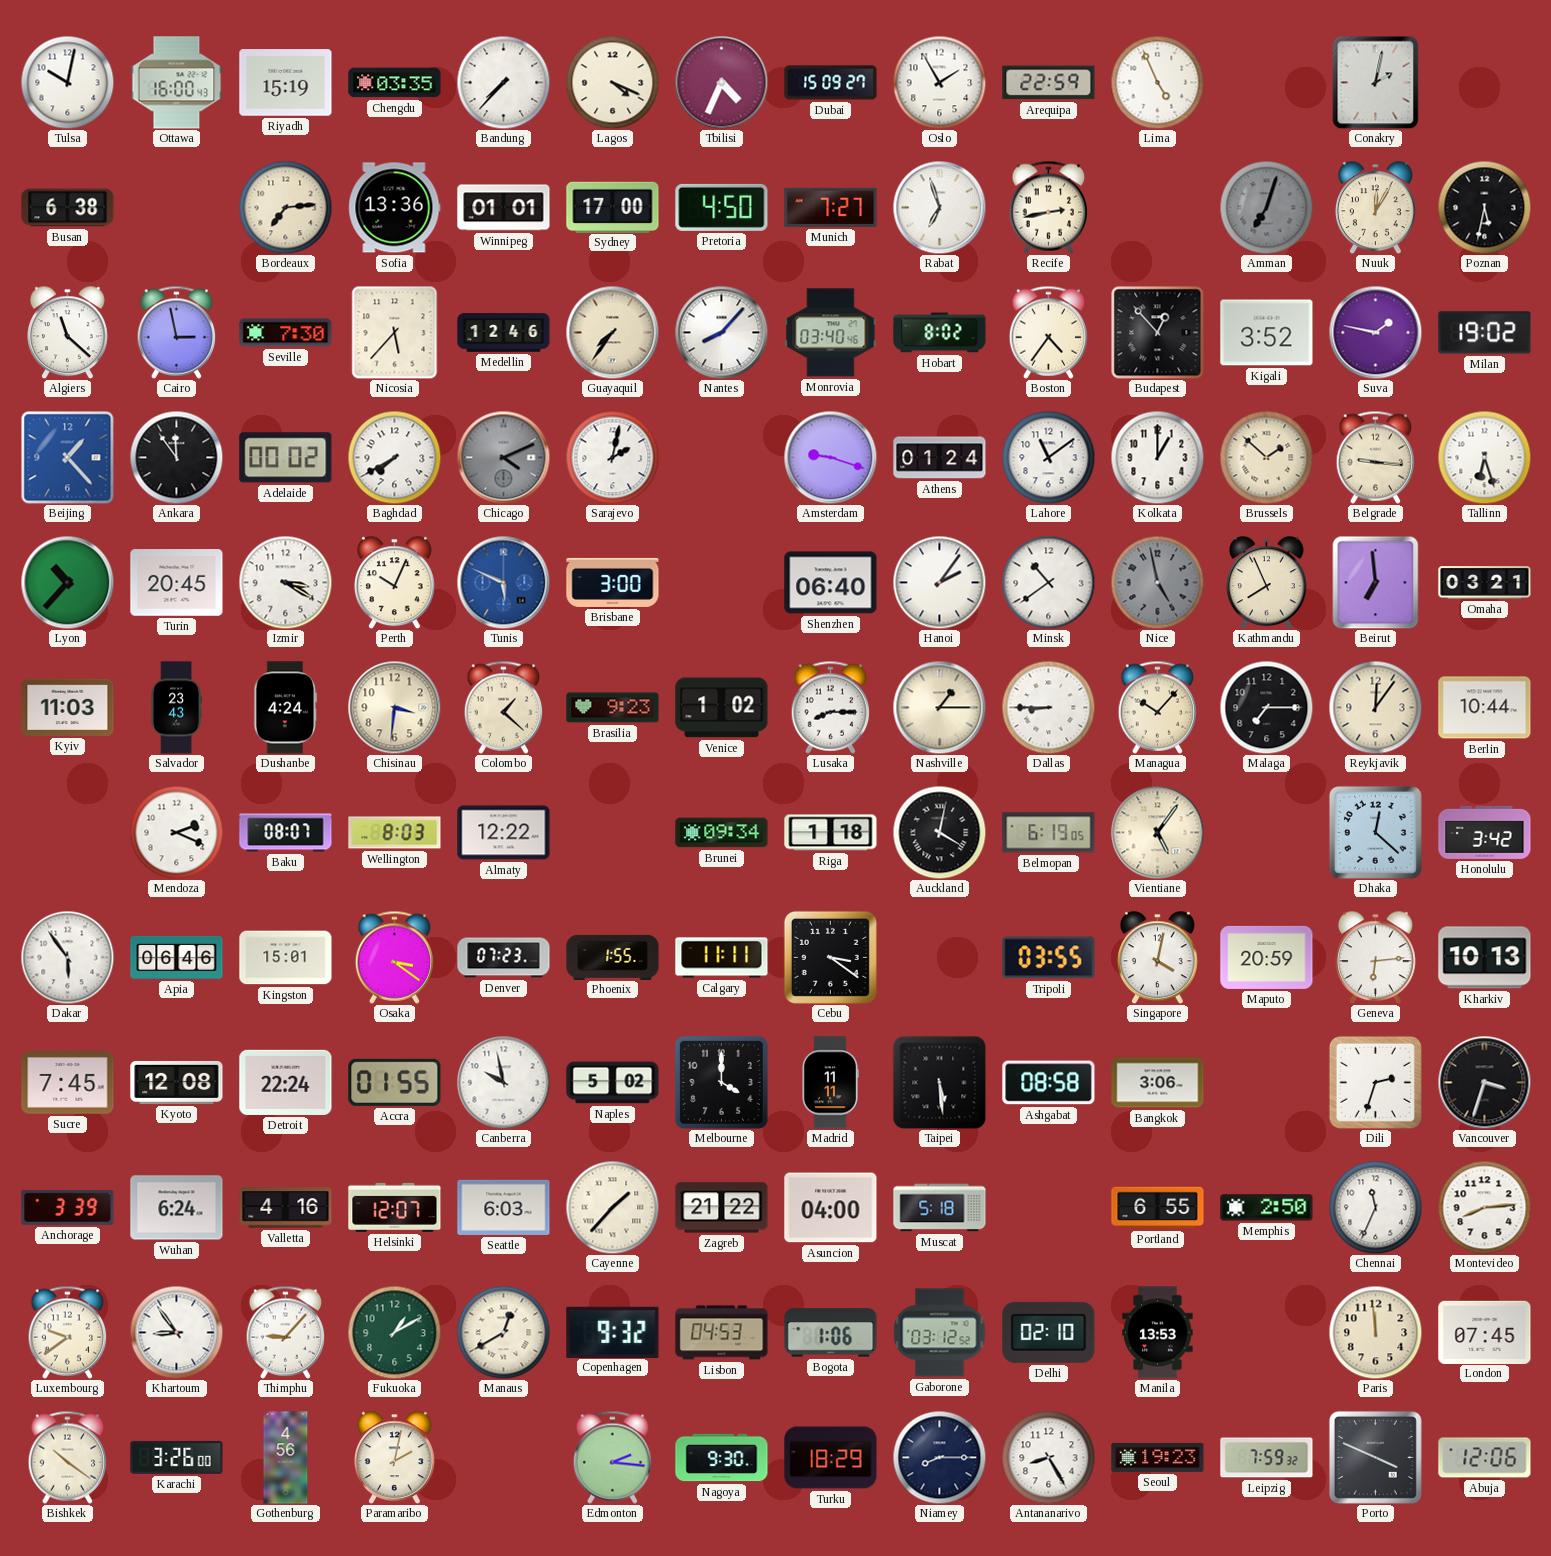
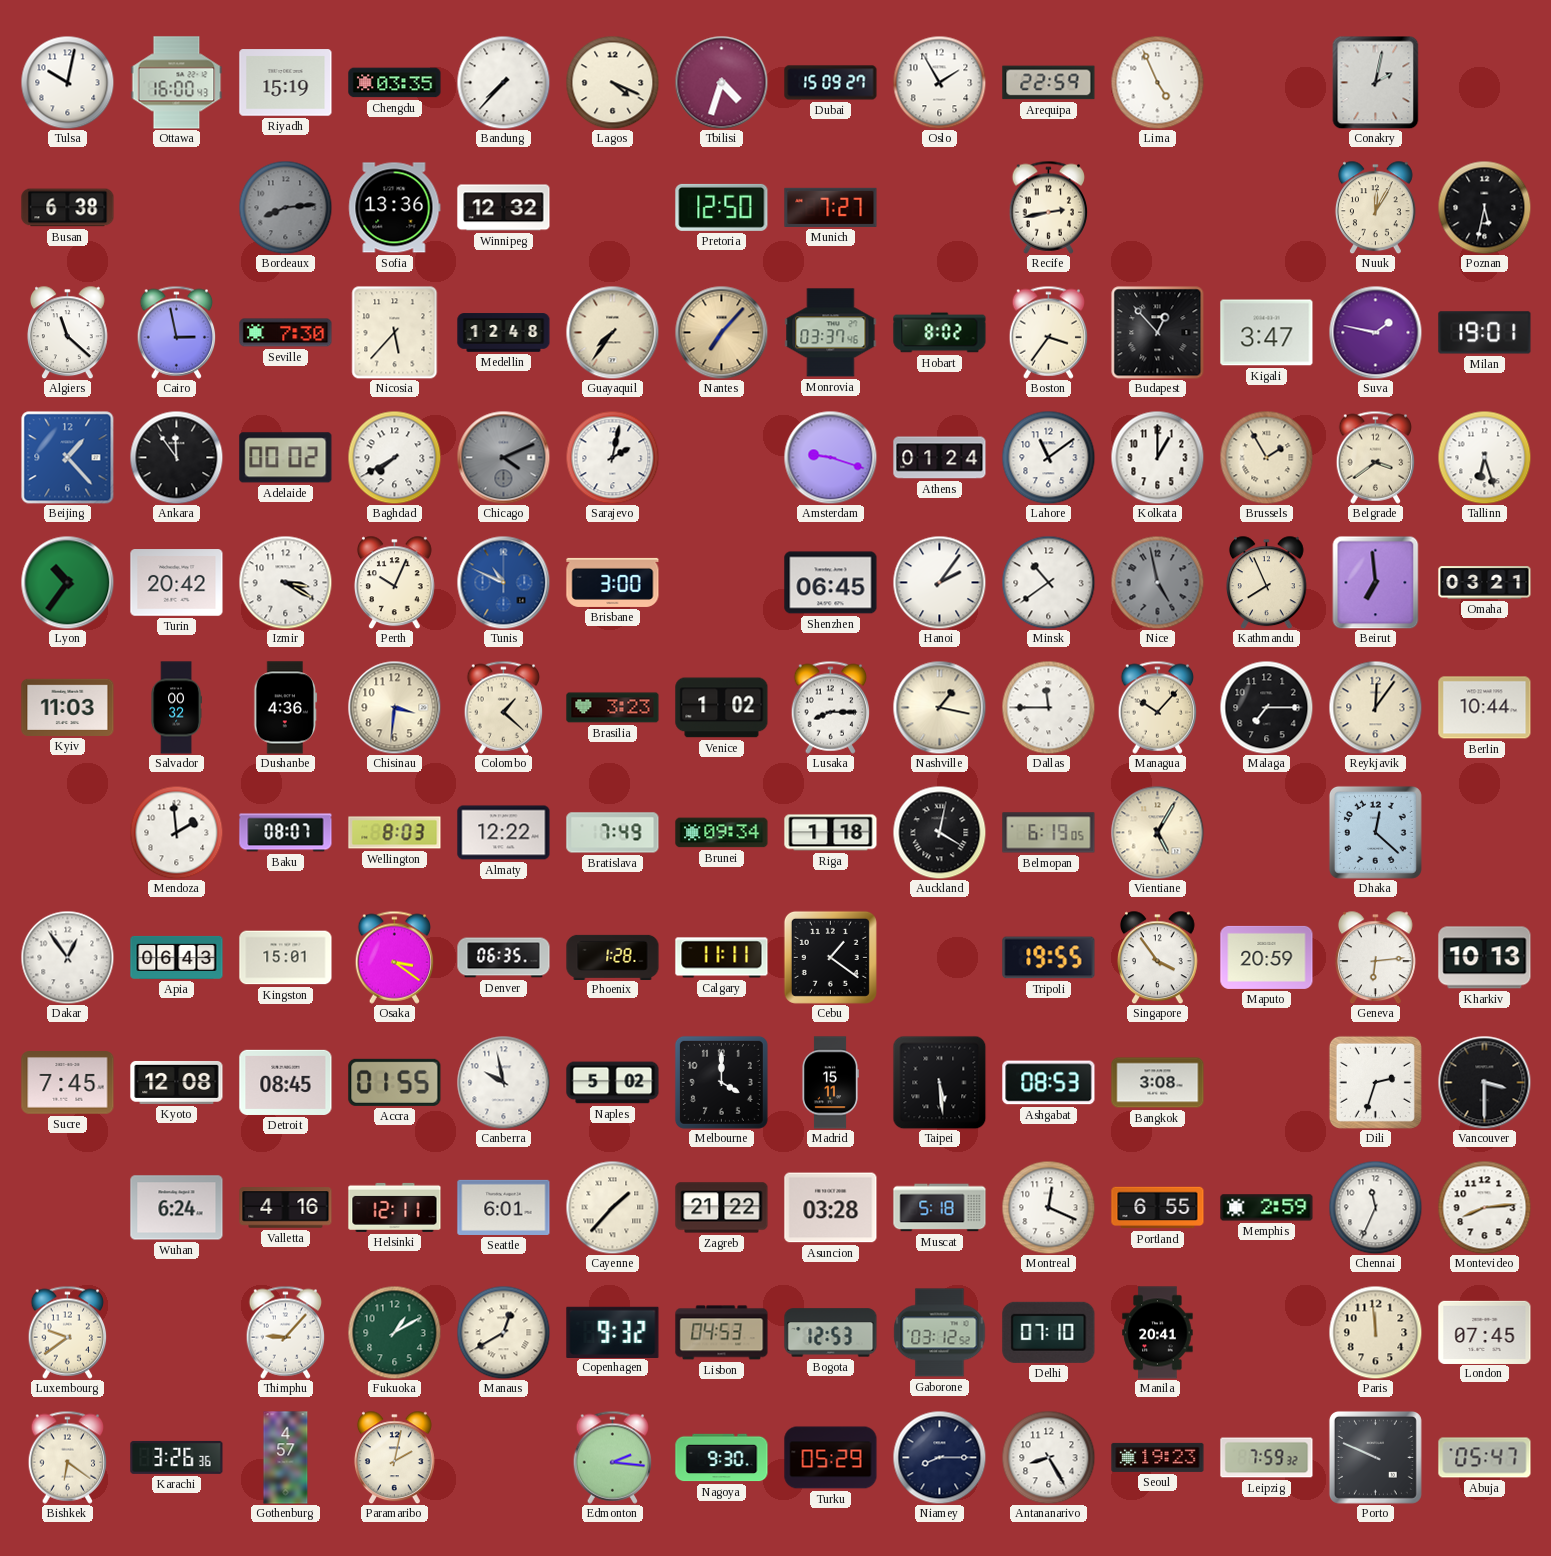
Tbilisi: 4:34 -> 4:33 (721, 82)
Bordeaux: 7:14 -> 8:14 (285, 207)
Bordeaux dial: cream -> grey (285, 207)
Winnipeg: 01:01 -> 12:32 (504, 208)
Sydney: 17:00 -> none (613, 207)
Pretoria: 4:50 -> 12:50 (722, 207)
Rabat: 6:57 -> none (939, 207)
Amman: 7:03 -> none (1266, 207)
Medellin: 12:46 -> 12:48 (504, 333)
Nantes: 8:07 -> 7:07 (721, 332)
Nantes dial: white -> champagne (721, 332)
Monrovia: 03:40 -> 03:37 (831, 333)
Boston: 4:36 -> 3:36 (1049, 332)
Kigali: 3:52 -> 3:47 (1267, 333)
Milan: 19:02 -> 19:01 (1485, 333)
Brussels: 1:52 -> 1:55 (1266, 457)
Belgrade: 9:16 -> 3:39 (1376, 457)
Lyon: 10:37 -> 10:36 (67, 582)
Turin: 20:45 -> 20:42 (177, 583)
Tunis: 5:49 -> 10:49 (503, 582)
Shenzhen: 06:40 -> 06:45 (831, 583)
Salvador: 23:43 -> 00:32 (176, 708)
Dushanbe: 4:24 -> 4:36 (286, 708)
Brasilia: 9:23 -> 3:23 (613, 708)
Nashville: 1:15 -> 1:17 (939, 707)
Dallas: 8:45 -> 11:45 (1048, 707)
Mendoza: 2:19 -> 1:59 (176, 832)
Bratislava: none -> 7:49 (613, 833)
Vientiane: 5:06 -> 5:05 (1157, 832)
Honolulu: 3:42 -> none (1485, 832)
Dakar: 5:54 -> 12:54 (67, 957)
Apia: 06:46 -> 06:43 (177, 957)
Denver: 07:23 -> 06:35 (504, 958)
Phoenix: 1:55 -> 1:28 (613, 957)
Cebu: 3:21 -> 1:21 (830, 957)
Tripoli: 03:55 -> 19:55 (1049, 958)
Singapore: 4:02 -> 3:54 (1157, 957)
Detroit: 22:24 -> 08:45 (286, 1082)
Madrid: 11:11 -> 15:11 (830, 1083)
Ashgabat: 08:58 -> 08:53 (1049, 1083)
Bangkok: 3:06 -> 3:08 (1158, 1083)
Vancouver: 3:33 -> 3:30 (1484, 1082)
Anchorage: 3:39 -> none (68, 1207)
Helsinki: 12:07 -> 12:11 (395, 1207)
Seattle: 6:03 -> 6:01 (504, 1207)
Asuncion: 04:00 -> 03:28 (831, 1208)
Montreal: none -> 12:19 (1048, 1207)
Memphis: 2:50 -> 2:59 (1267, 1208)
Khartoum: 8:54 -> none (176, 1332)
Bogota: 1:06 -> 12:53 (831, 1333)
Delhi: 02:10 -> 07:10 (1049, 1332)
Manila: 13:53 -> 20:41 (1158, 1333)
Bishkek: 10:21 -> 6:21 (68, 1457)
Karachi: 3:26:00 -> 3:26:36 (177, 1457)
Gothenburg: 4:56 -> 4:57 (286, 1458)
Turku: 18:29 -> 05:29 (831, 1458)
Porto: 3:49 -> 9:49 (1375, 1457)
Abuja: 12:06 -> 05:47 (1485, 1458)
